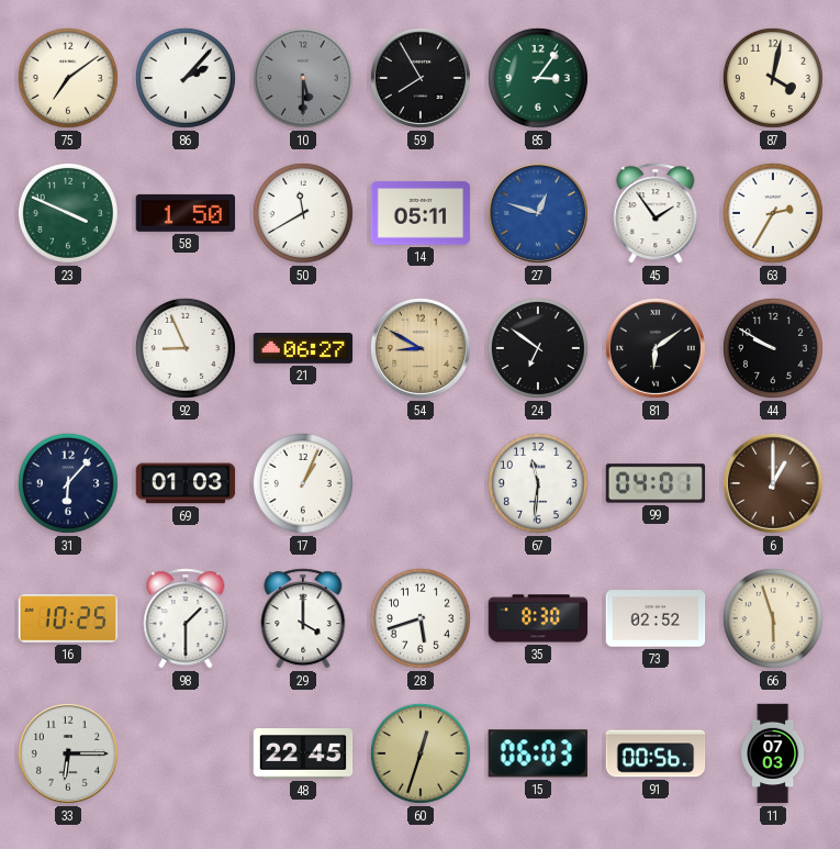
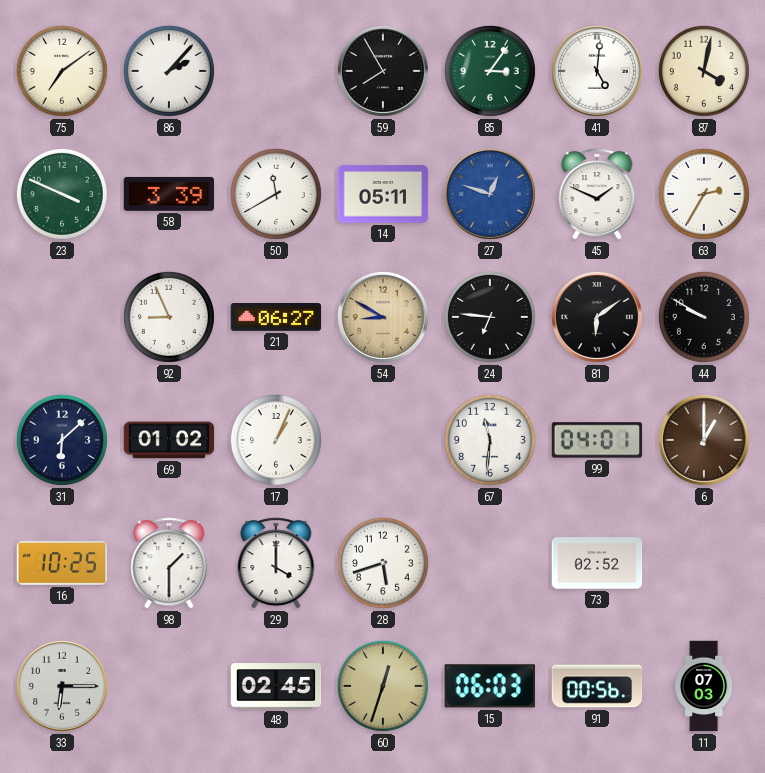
10: 5:30 -> none (303, 78)
41: none -> 5:01 (597, 71)
58: 1:50 -> 3:39 (169, 194)
45: 1:54 -> 1:49 (597, 194)
24: 6:51 -> 6:46 (490, 317)
31: 6:07 -> 6:08 (62, 440)
69: 01:03 -> 01:02 (169, 440)
35: 8:30 -> none (538, 618)
66: 5:57 -> none (773, 618)
48: 22:45 -> 02:45 (276, 686)
